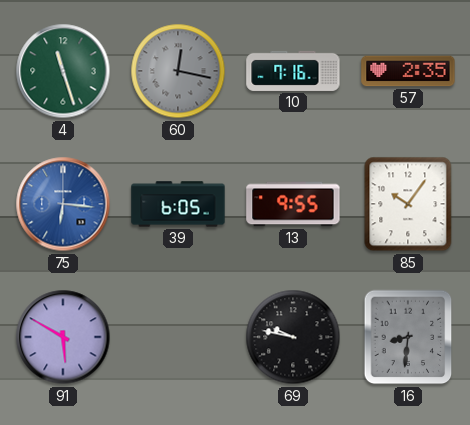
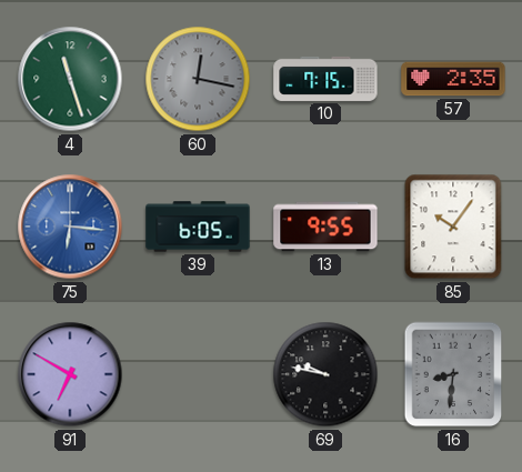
10: 7:16 -> 7:15 (325, 79)
91: 5:50 -> 6:50 (70, 374)
